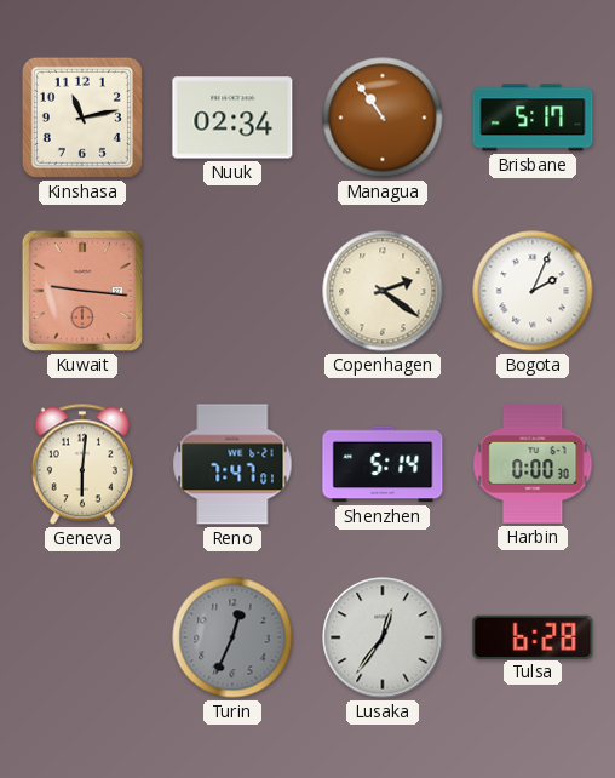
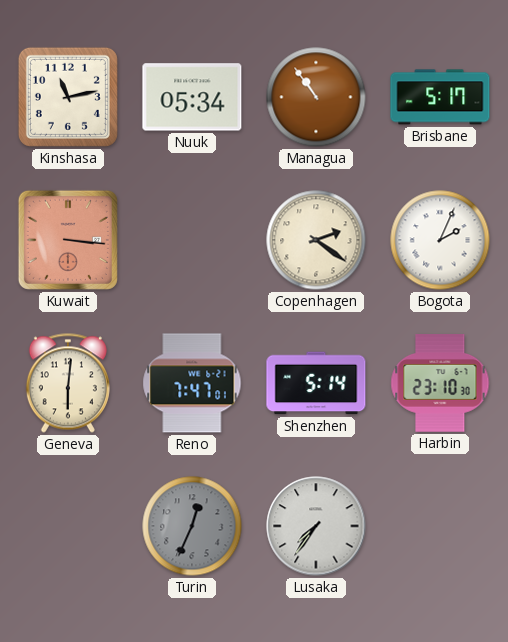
Nuuk: 02:34 -> 05:34 (192, 97)
Kuwait: 9:16 -> 3:16 (68, 240)
Harbin: 0:00 -> 23:10 (440, 383)
Lusaka: 12:36 -> 7:36 (316, 526)
Tulsa: 6:28 -> none (533, 636)
